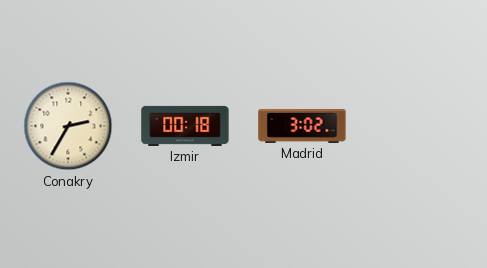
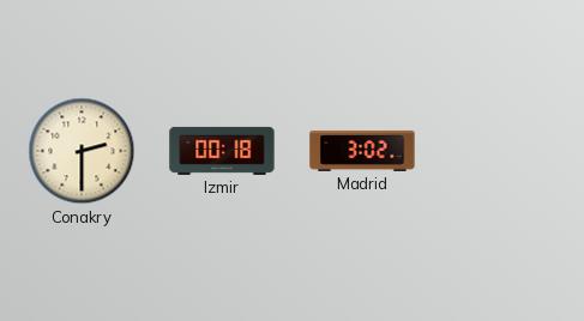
Conakry: 2:35 -> 2:30 (82, 151)
